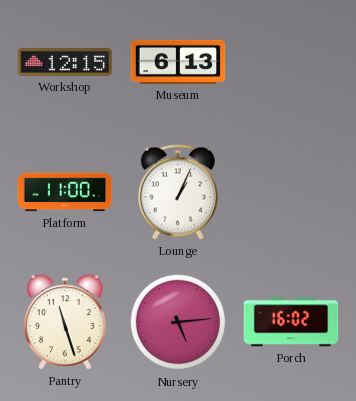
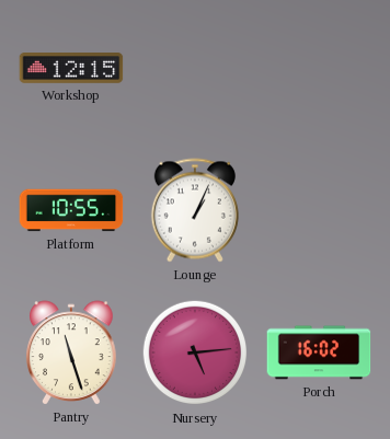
Museum: 6:13 -> none (178, 62)
Platform: 11:00 -> 10:55 (71, 210)
